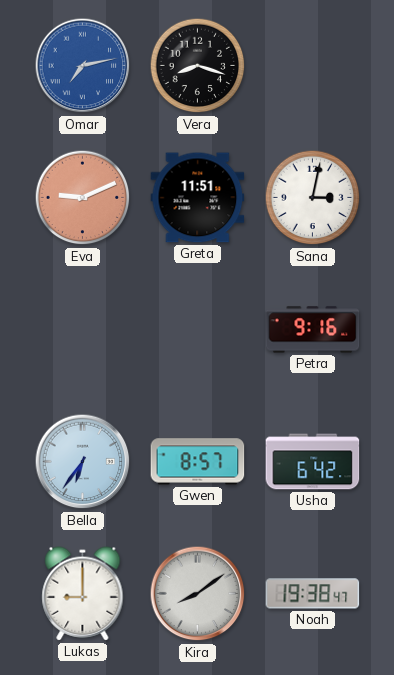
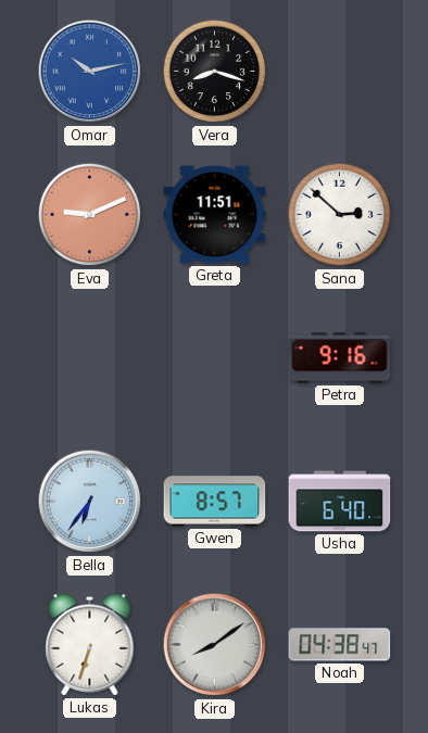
Omar: 7:13 -> 10:13 (90, 72)
Sana: 3:02 -> 2:52 (340, 215)
Usha: 6:42 -> 6:40 (340, 502)
Lukas: 9:00 -> 6:33 (90, 645)
Noah: 19:38 -> 04:38 (340, 645)
